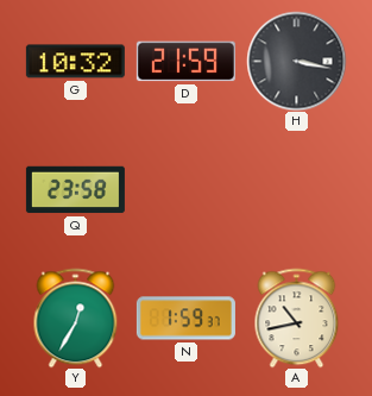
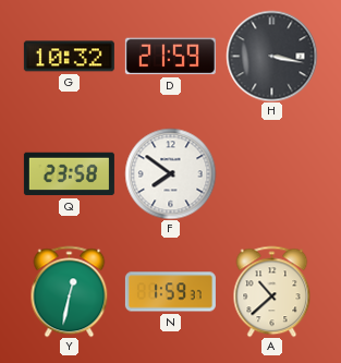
F: none -> 7:51 (170, 173)
Y: 12:35 -> 12:32 (70, 291)
A: 10:43 -> 10:38 (272, 291)
